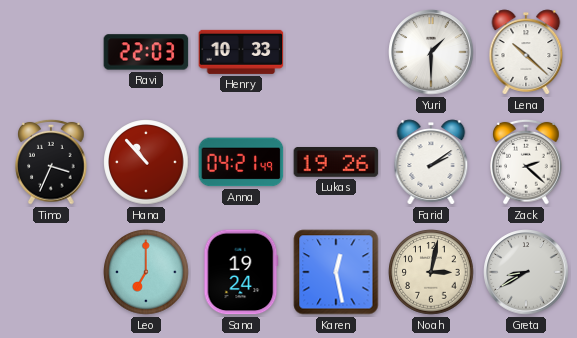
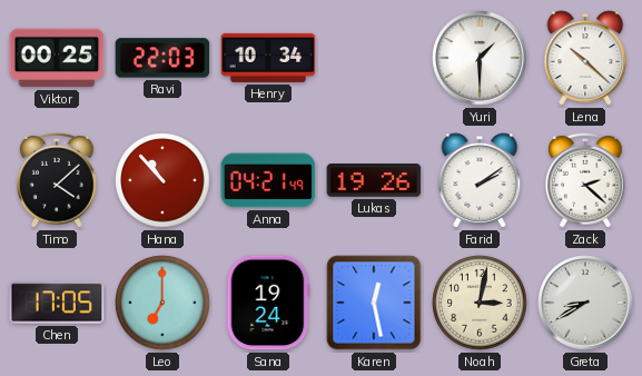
Viktor: none -> 00:25 (57, 58)
Henry: 10:33 -> 10:34 (268, 58)
Timo: 3:34 -> 4:08 (57, 180)
Chen: none -> 17:05 (57, 303)
